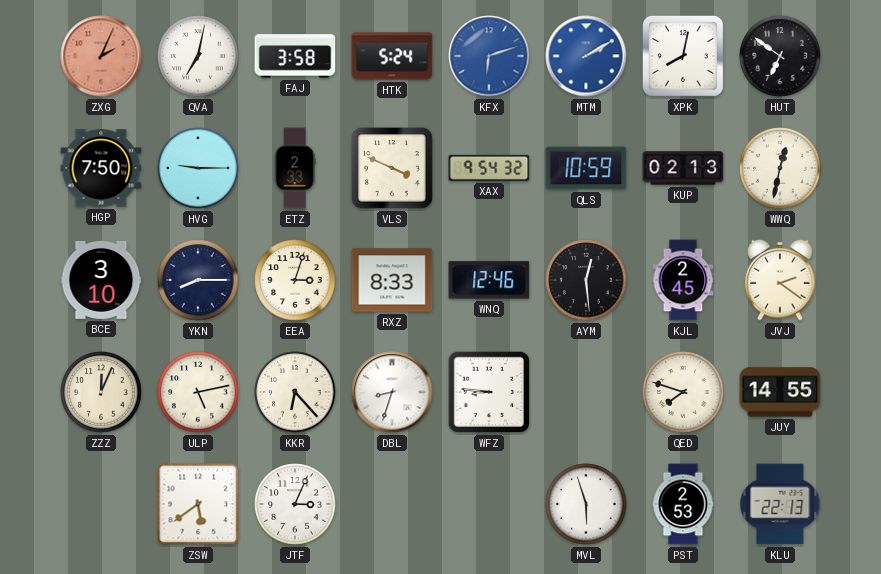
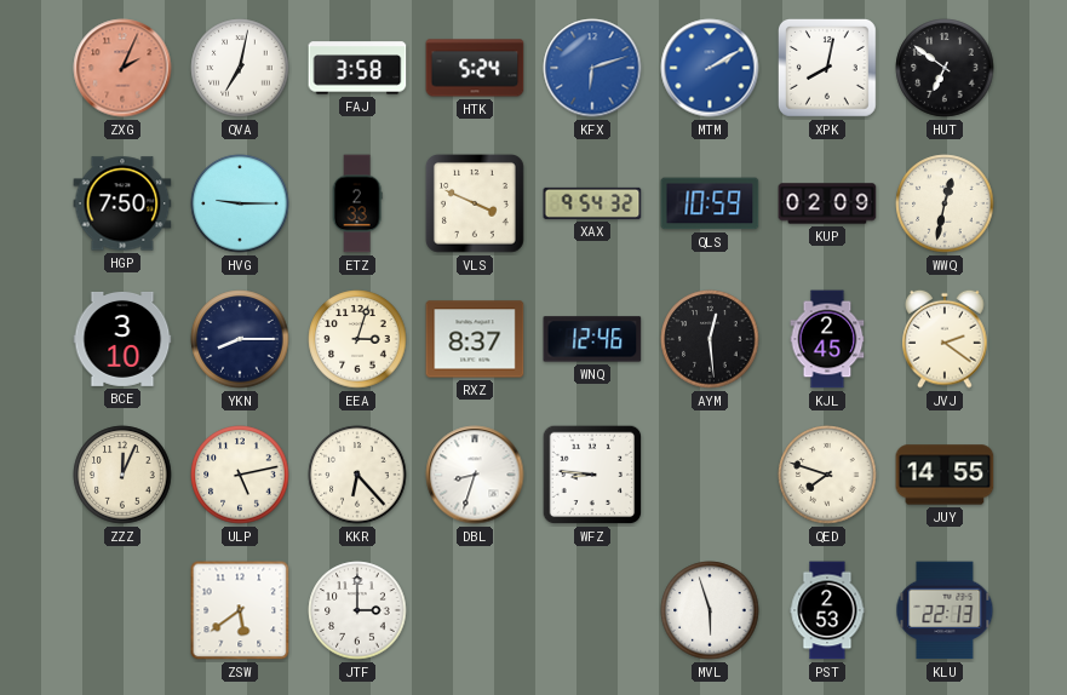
KUP: 02:13 -> 02:09 (827, 203)
RXZ: 8:33 -> 8:37 (475, 339)
JTF: 3:04 -> 3:00 (357, 610)
